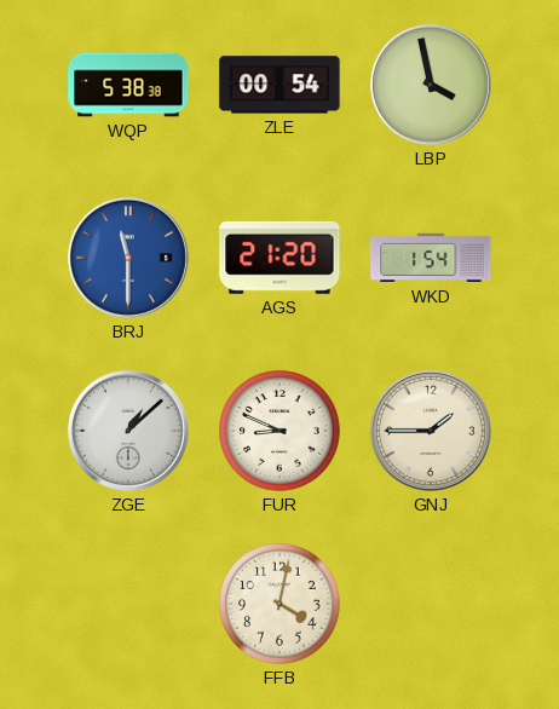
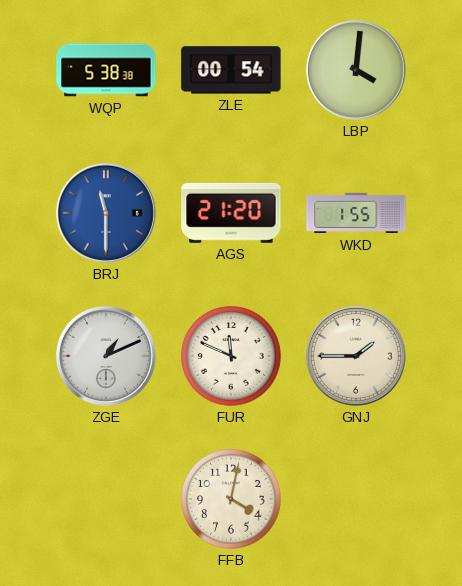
LBP: 3:58 -> 4:01 (356, 70)
WKD: 1:54 -> 1:55 (356, 213)
ZGE: 1:08 -> 1:11 (106, 356)
FUR: 8:49 -> 11:49 (231, 356)
